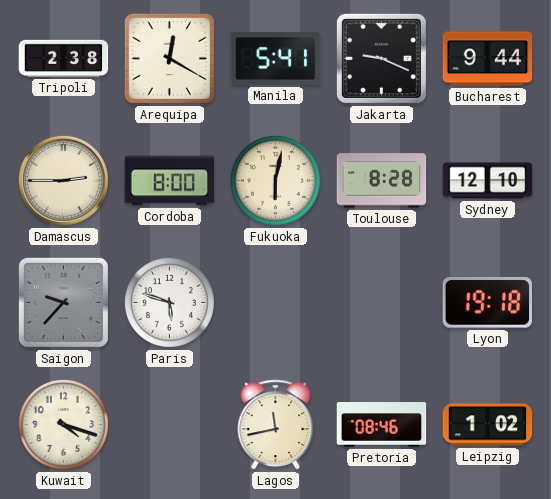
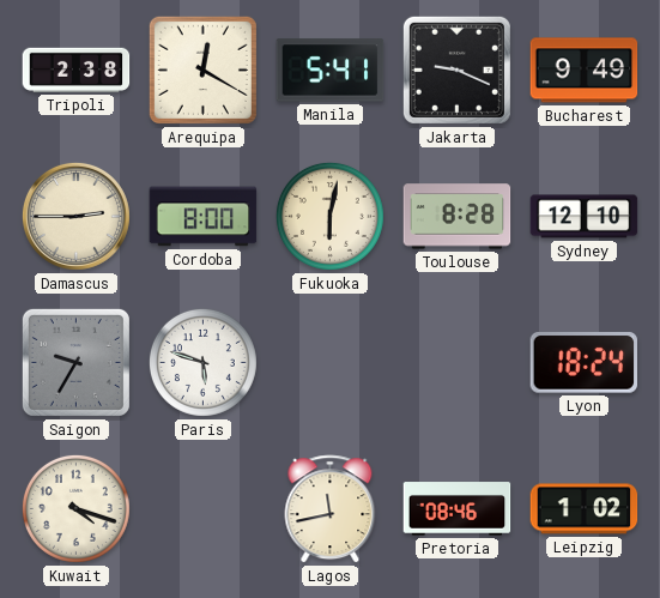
Bucharest: 9:44 -> 9:49 (585, 71)
Saigon: 9:37 -> 9:35 (75, 362)
Lyon: 19:18 -> 18:24 (585, 363)
